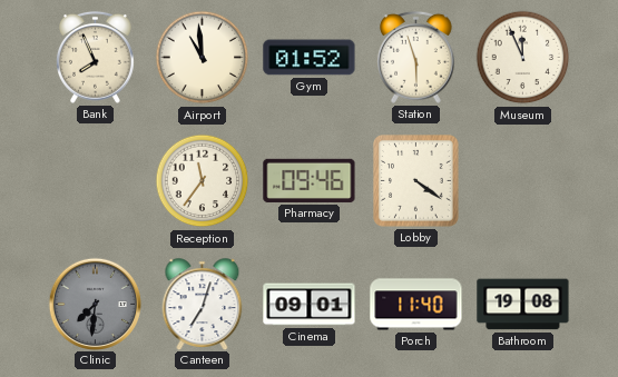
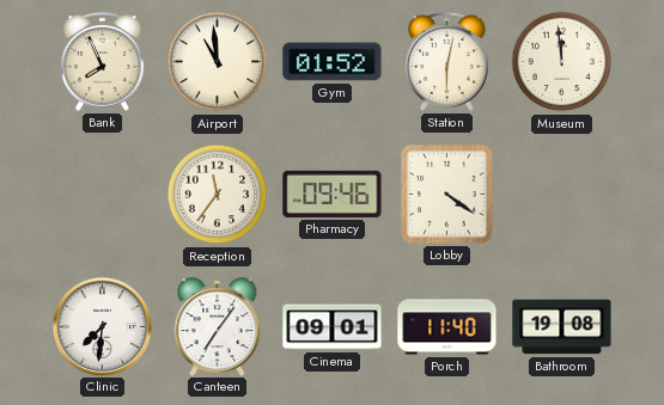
Station: 5:57 -> 6:02 (447, 61)
Museum: 11:56 -> 11:59 (562, 62)
Clinic dial: grey -> white (102, 326)
Canteen: 7:03 -> 7:06 (218, 326)
